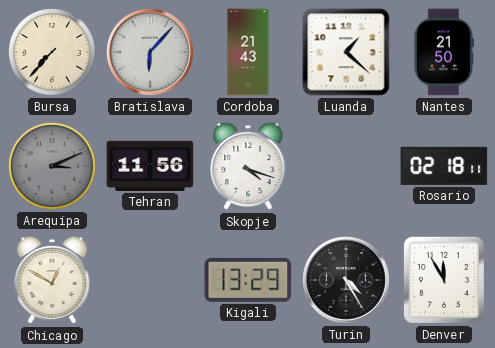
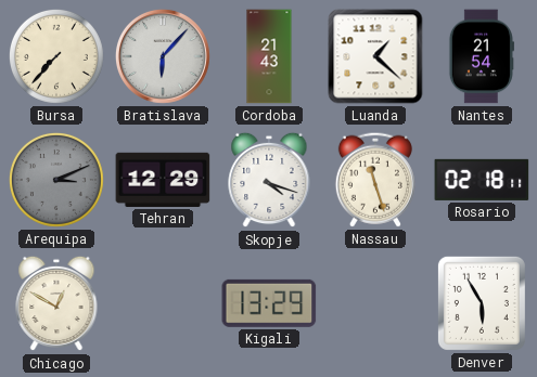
Nantes: 21:50 -> 21:54 (481, 56)
Tehran: 11:56 -> 12:29 (163, 180)
Nassau: none -> 11:27 (375, 180)
Turin: 4:25 -> none (346, 280)
Denver: 11:55 -> 5:55 (482, 303)
